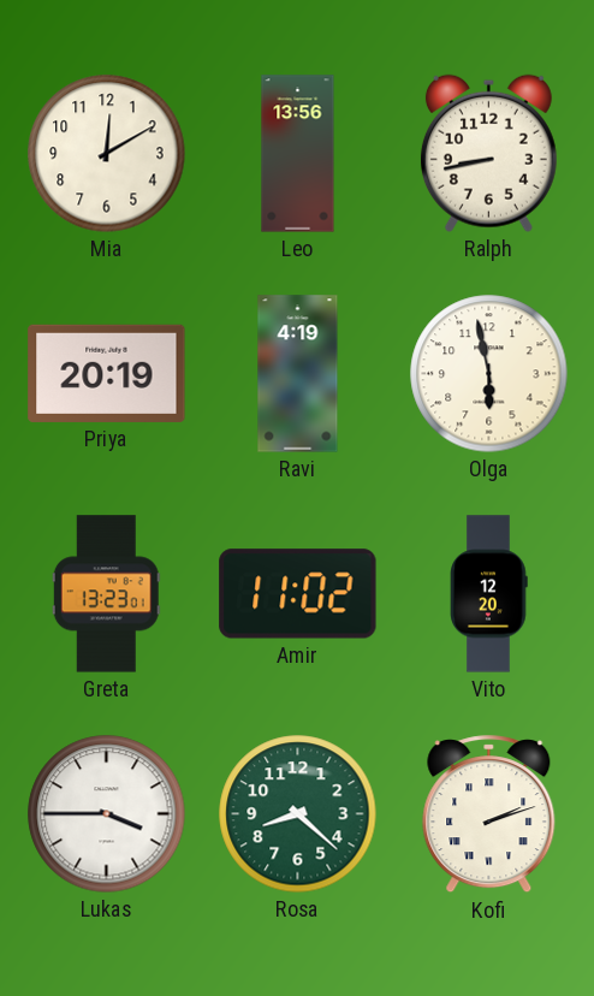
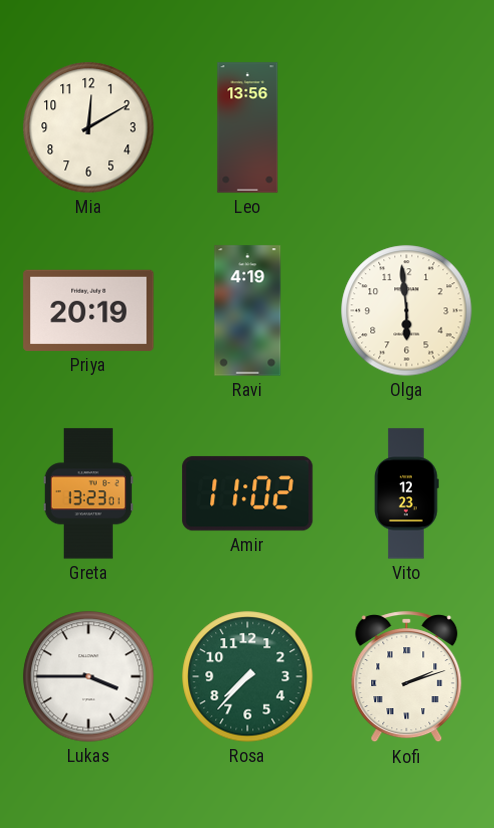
Ralph: 8:43 -> none (488, 153)
Olga: 5:58 -> 5:59 (407, 311)
Vito: 12:20 -> 12:23 (407, 494)
Rosa: 8:22 -> 7:37 (248, 677)
